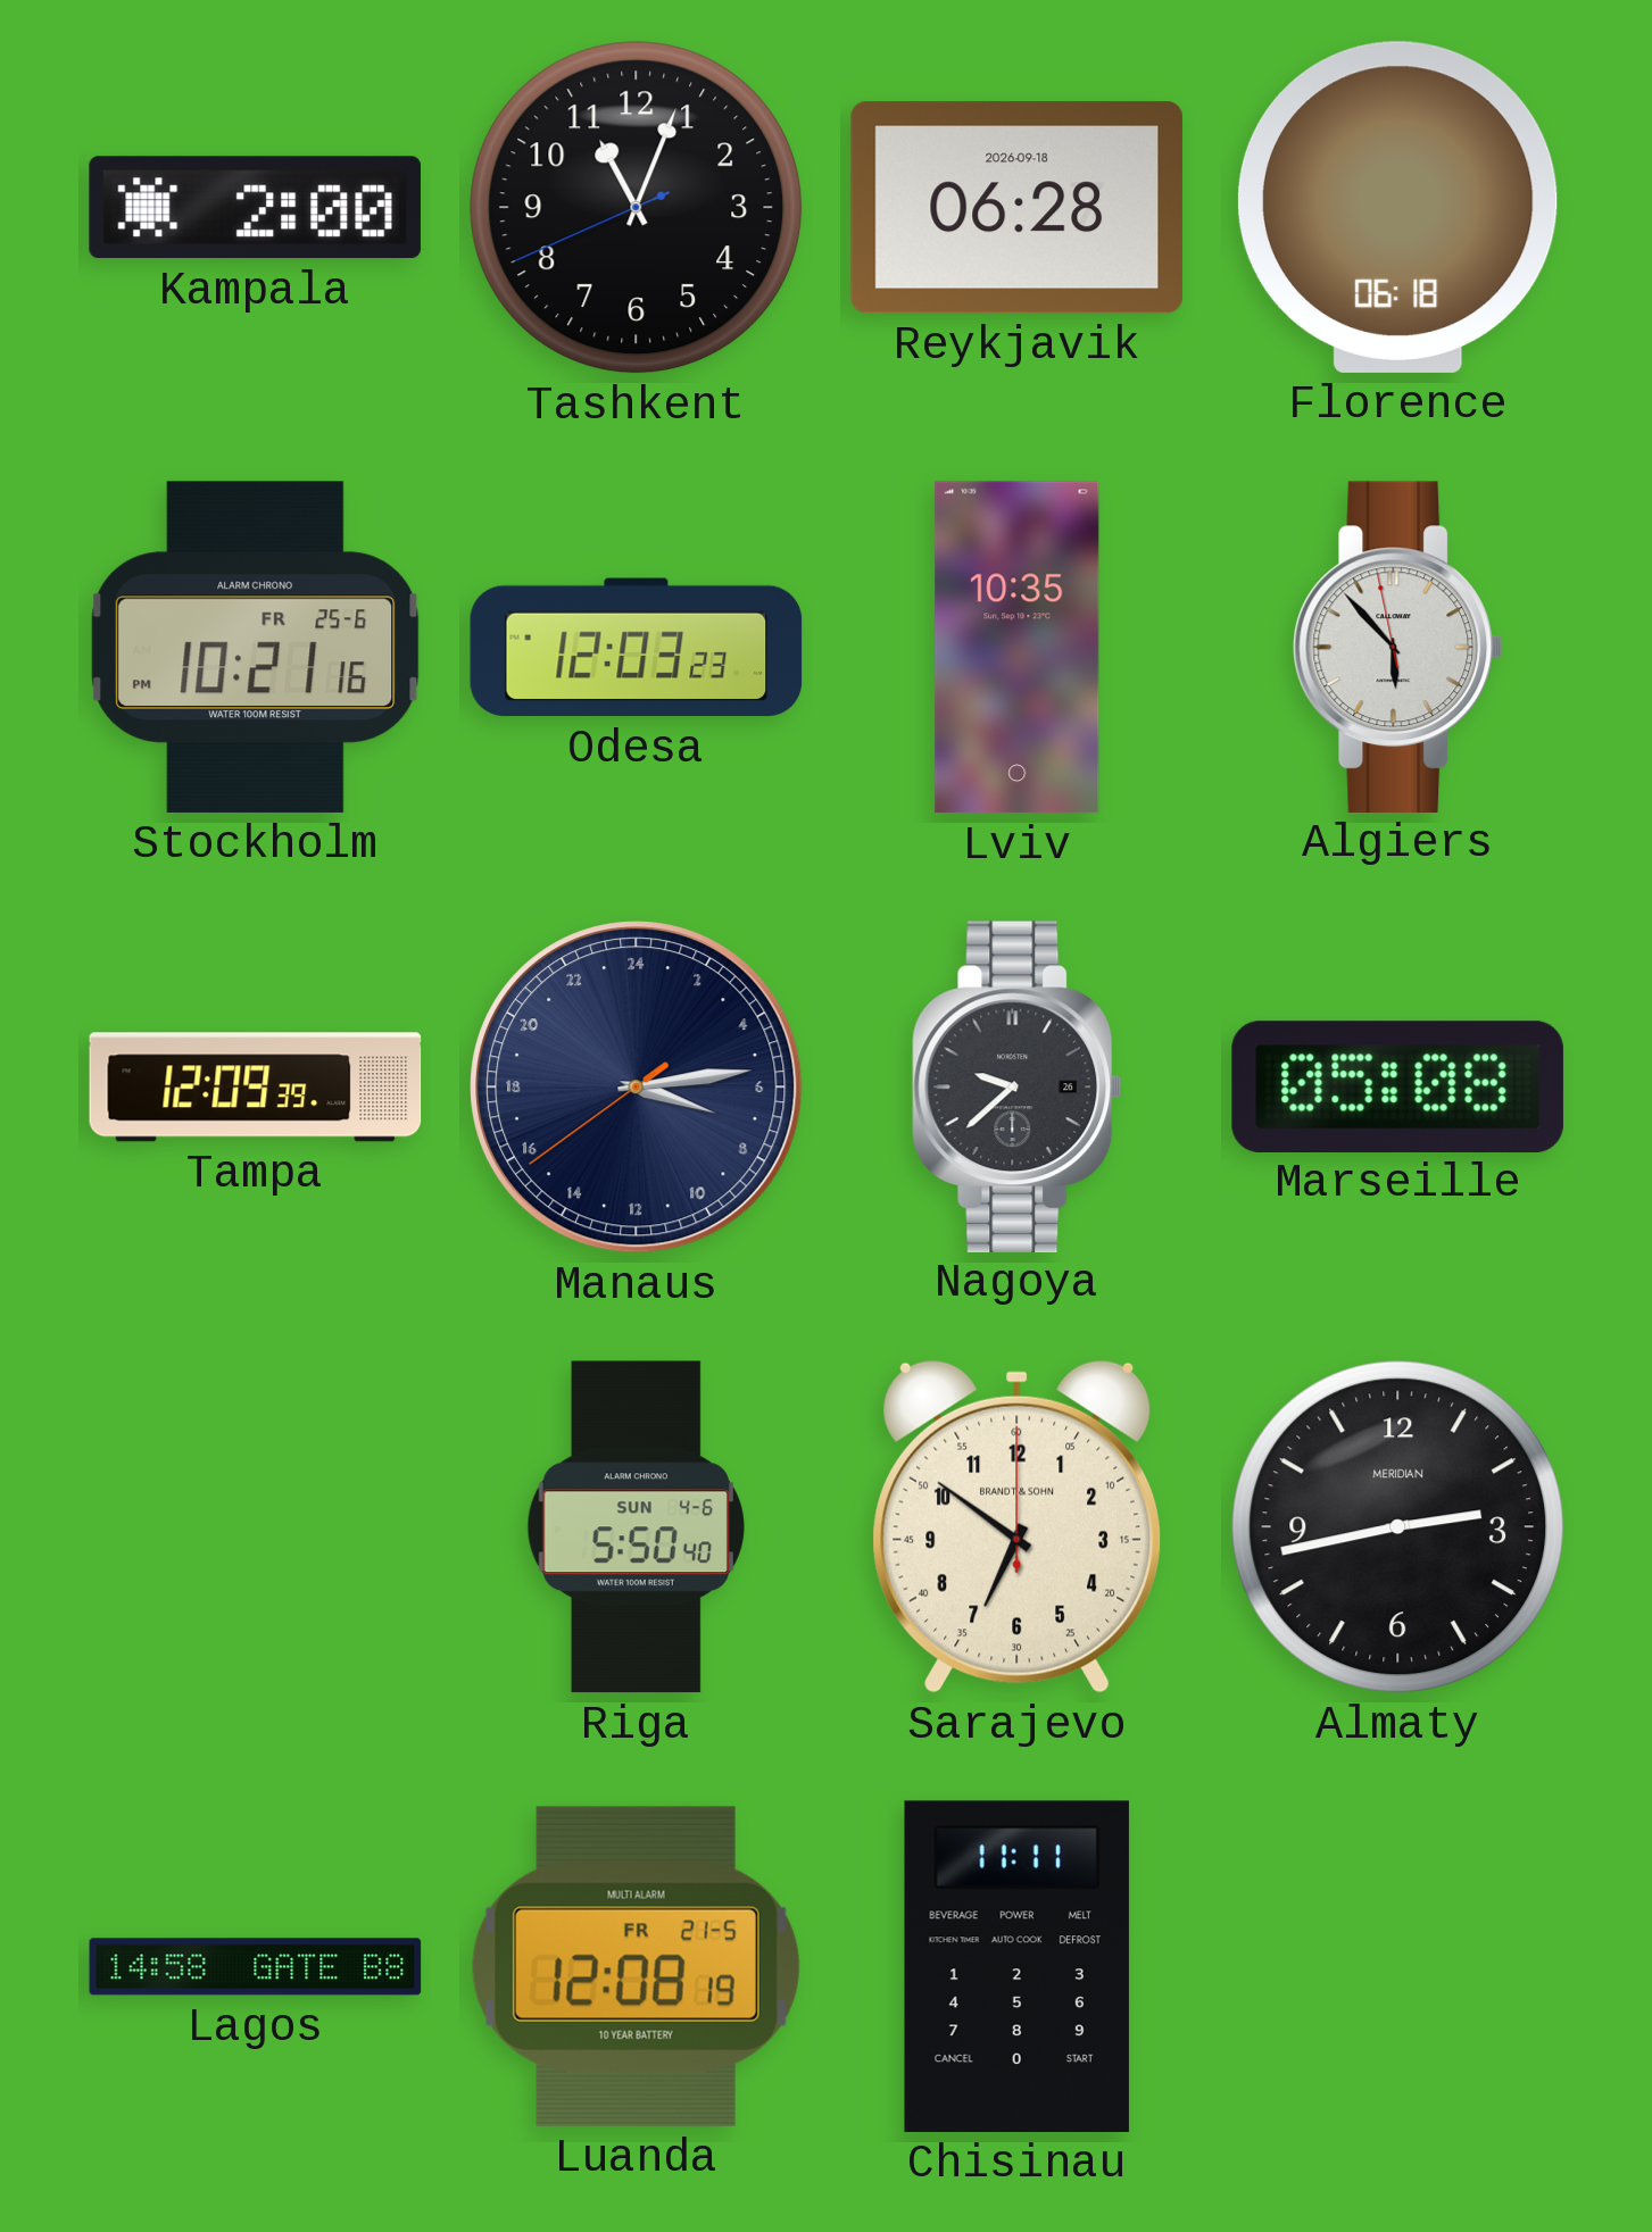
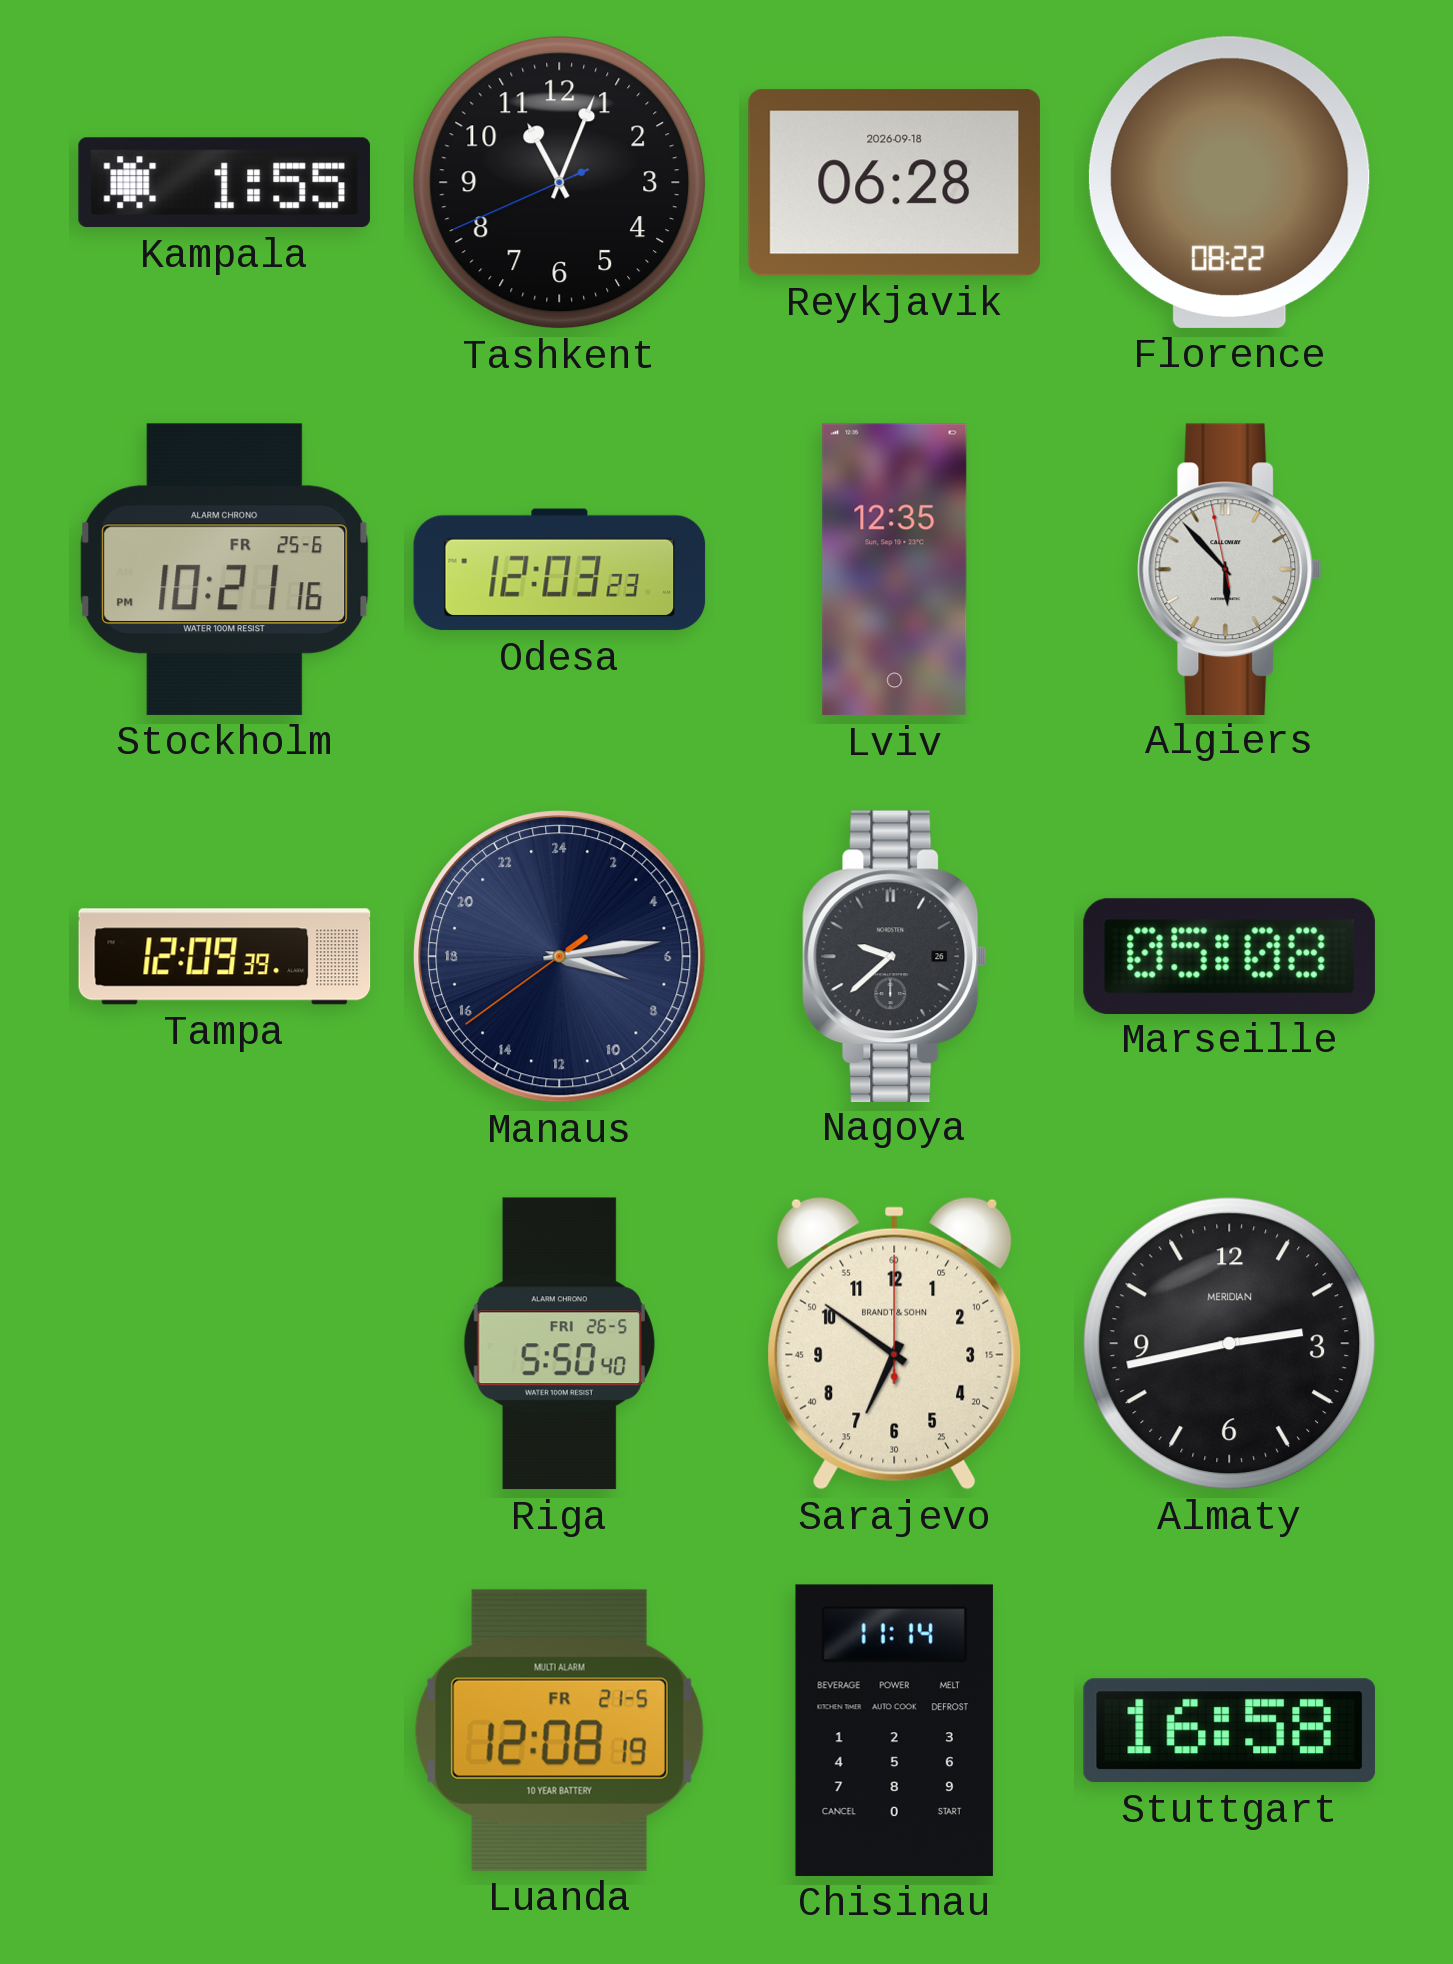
Kampala: 2:00 -> 1:55 (224, 183)
Florence: 06:18 -> 08:22 (1229, 182)
Lviv: 10:35 -> 12:35 (895, 570)
Riga date: SUN 4-6 -> FRI 26-5 (559, 1344)
Lagos: 14:58 -> none (256, 1967)
Chisinau: 11:11 -> 11:14 (894, 1730)
Stuttgart: none -> 16:58 (1229, 1731)
